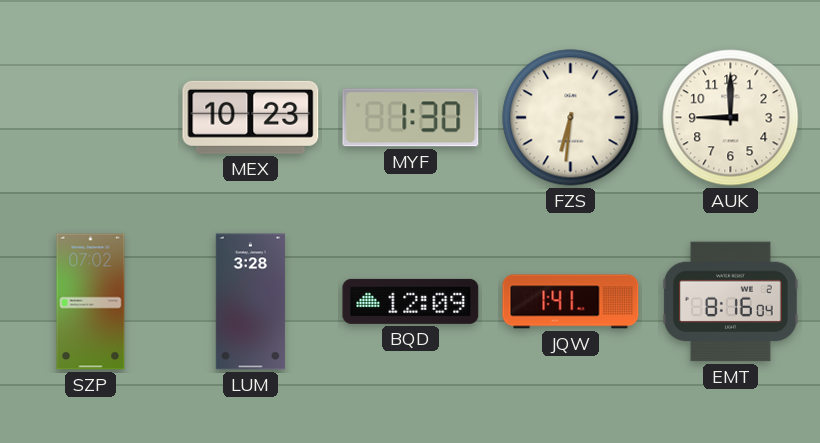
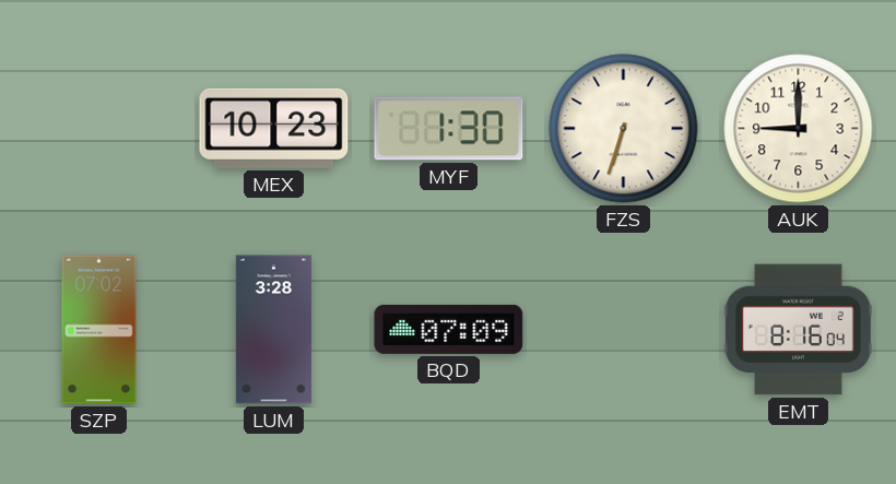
FZS: 6:31 -> 6:33 (624, 129)
BQD: 12:09 -> 07:09 (449, 329)
JQW: 1:41 -> none (571, 302)
